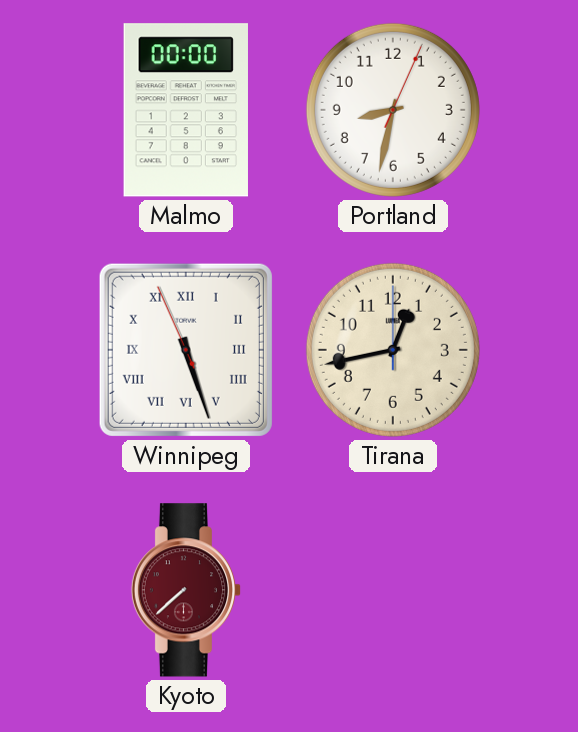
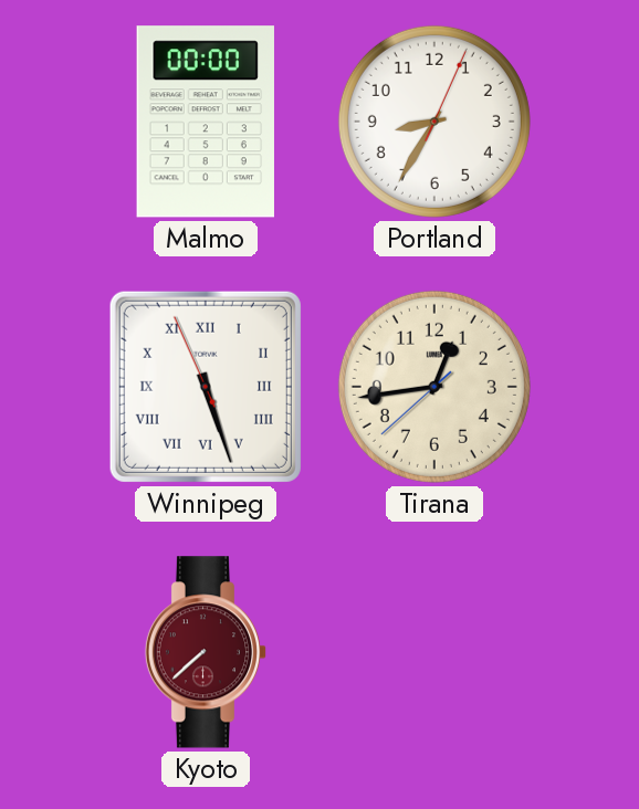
Portland: 8:32 -> 8:35 (434, 122)
Tirana: 12:43:00 -> 12:43:38 (434, 387)
